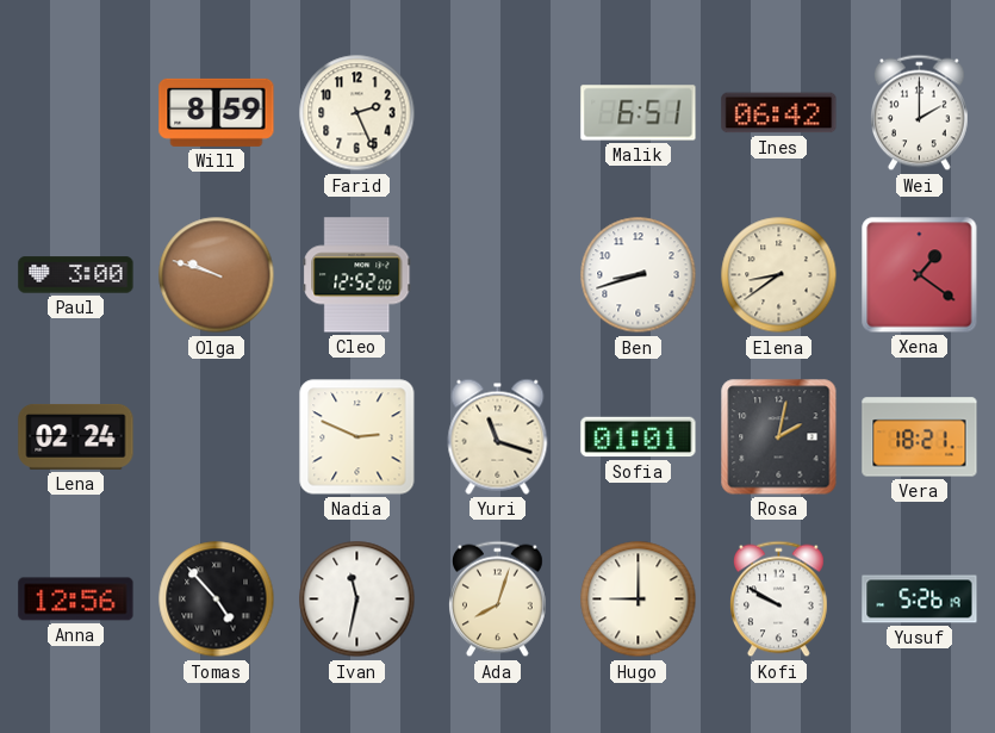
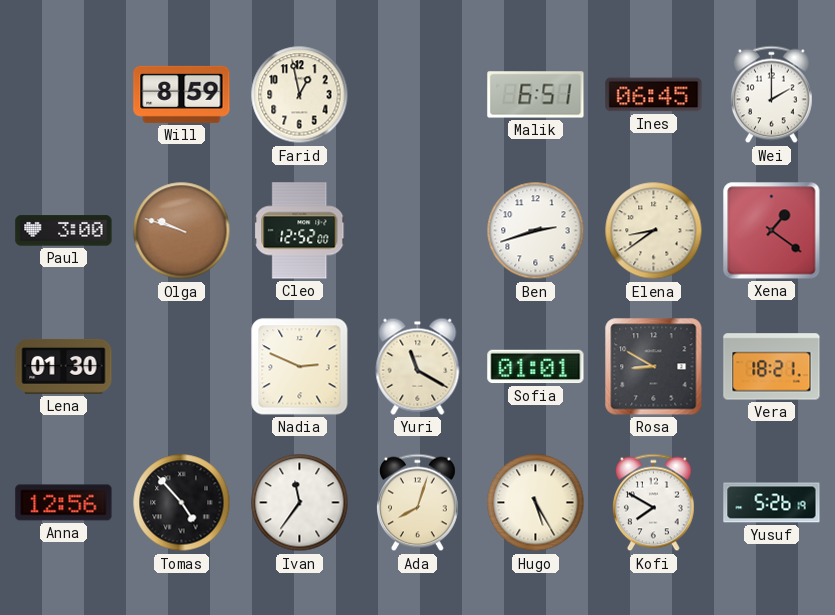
Farid: 2:26 -> 12:58 (300, 95)
Ines: 06:42 -> 06:45 (654, 95)
Ben: 8:42 -> 2:42 (536, 231)
Lena: 02:24 -> 01:30 (64, 366)
Yuri: 11:18 -> 11:20 (418, 366)
Rosa: 2:02 -> 8:50 (654, 367)
Ivan: 11:32 -> 11:36 (300, 503)
Hugo: 9:00 -> 5:25 (536, 503)
Kofi: 9:50 -> 7:50 (654, 503)
